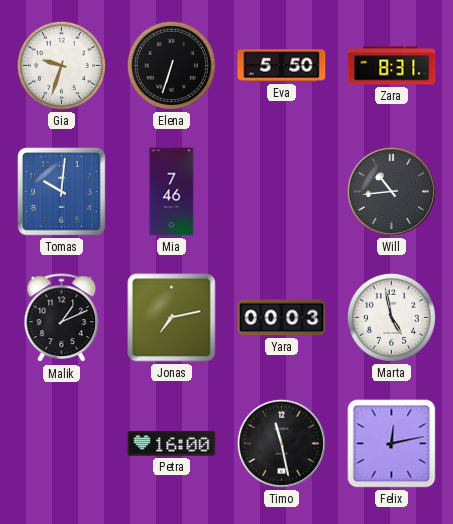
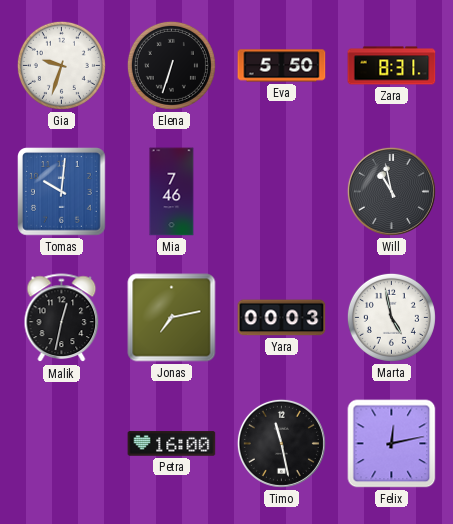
Will: 10:44 -> 10:58 (391, 191)
Malik: 1:11 -> 12:32 (62, 318)
